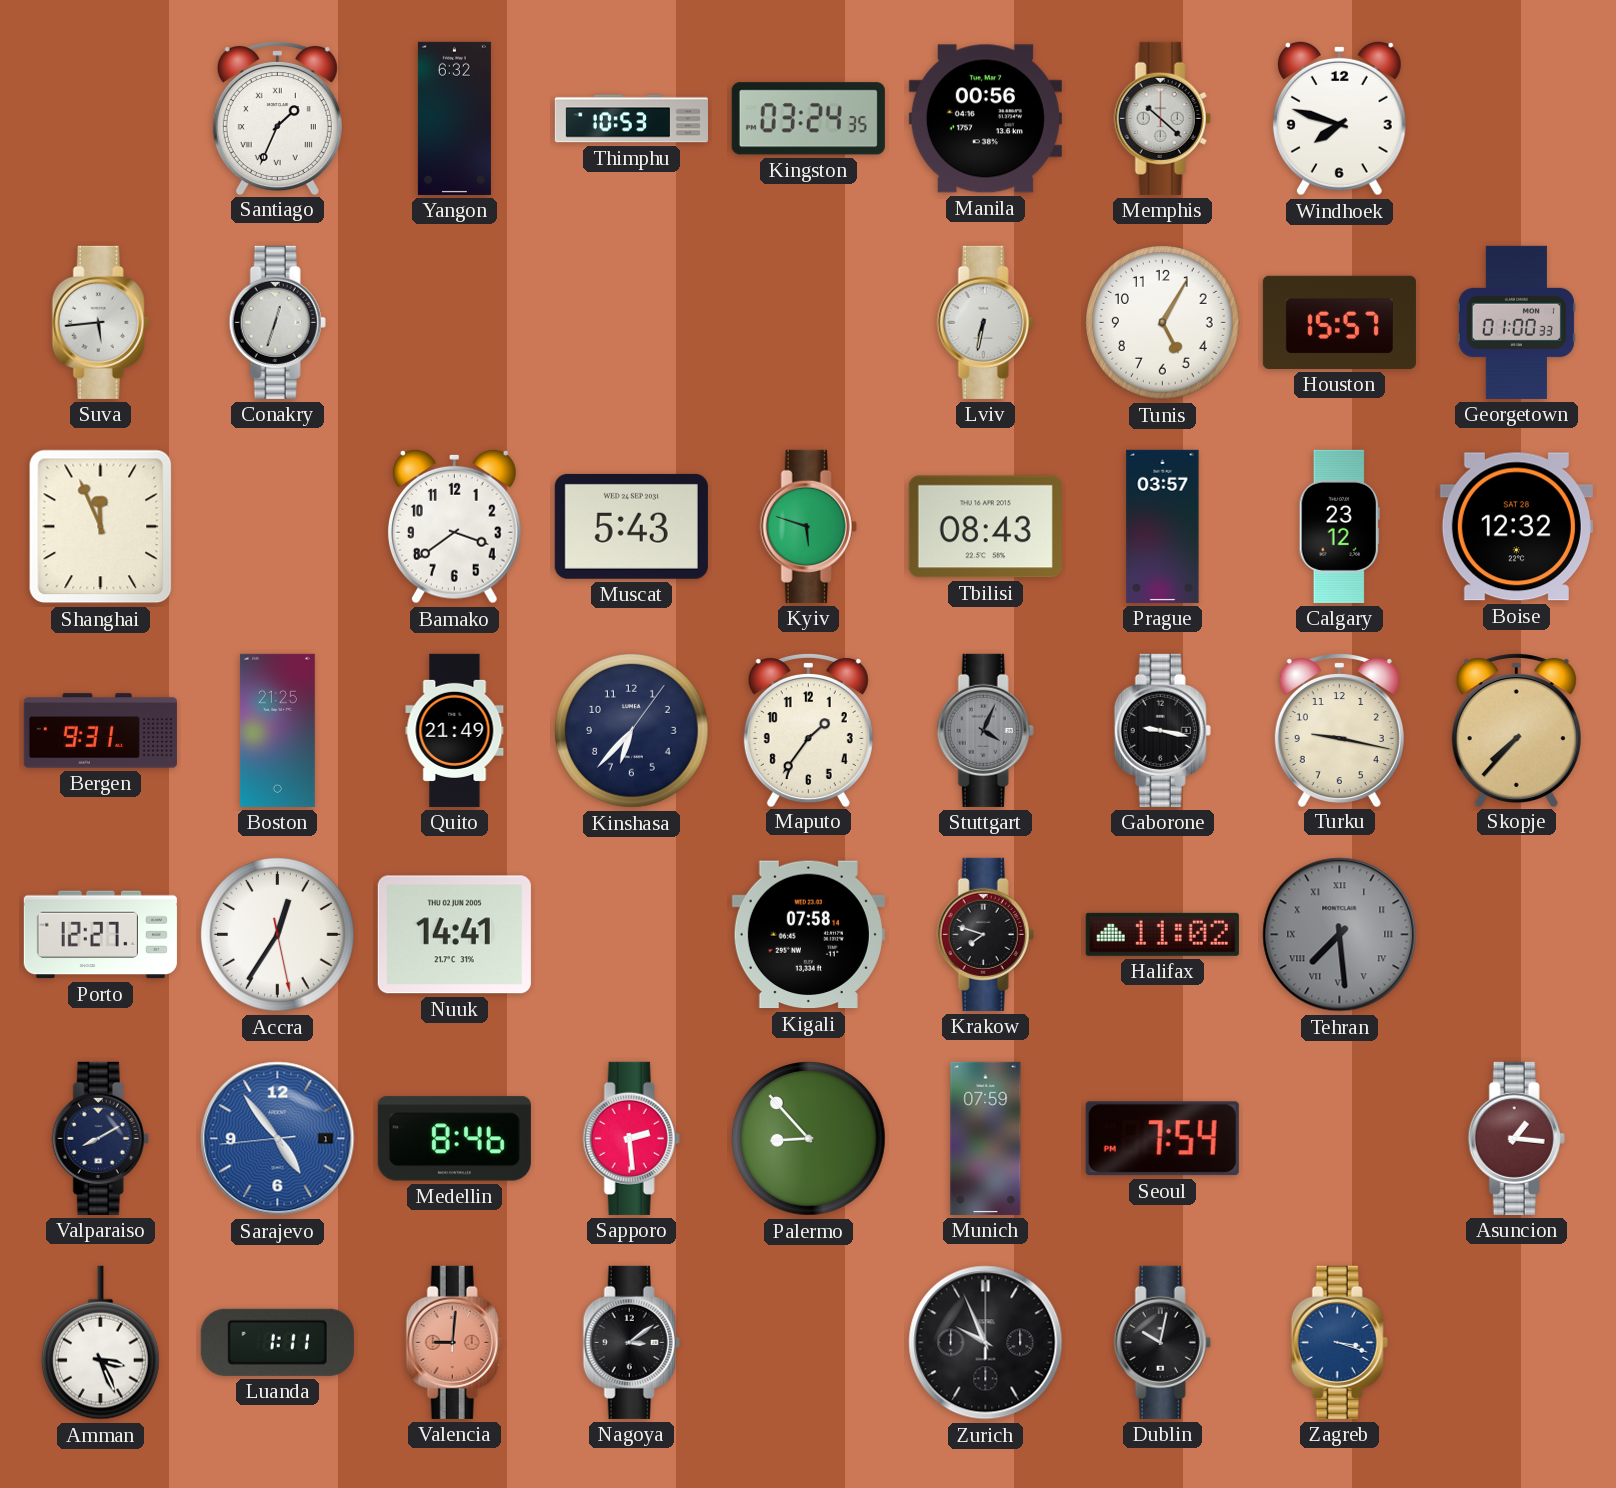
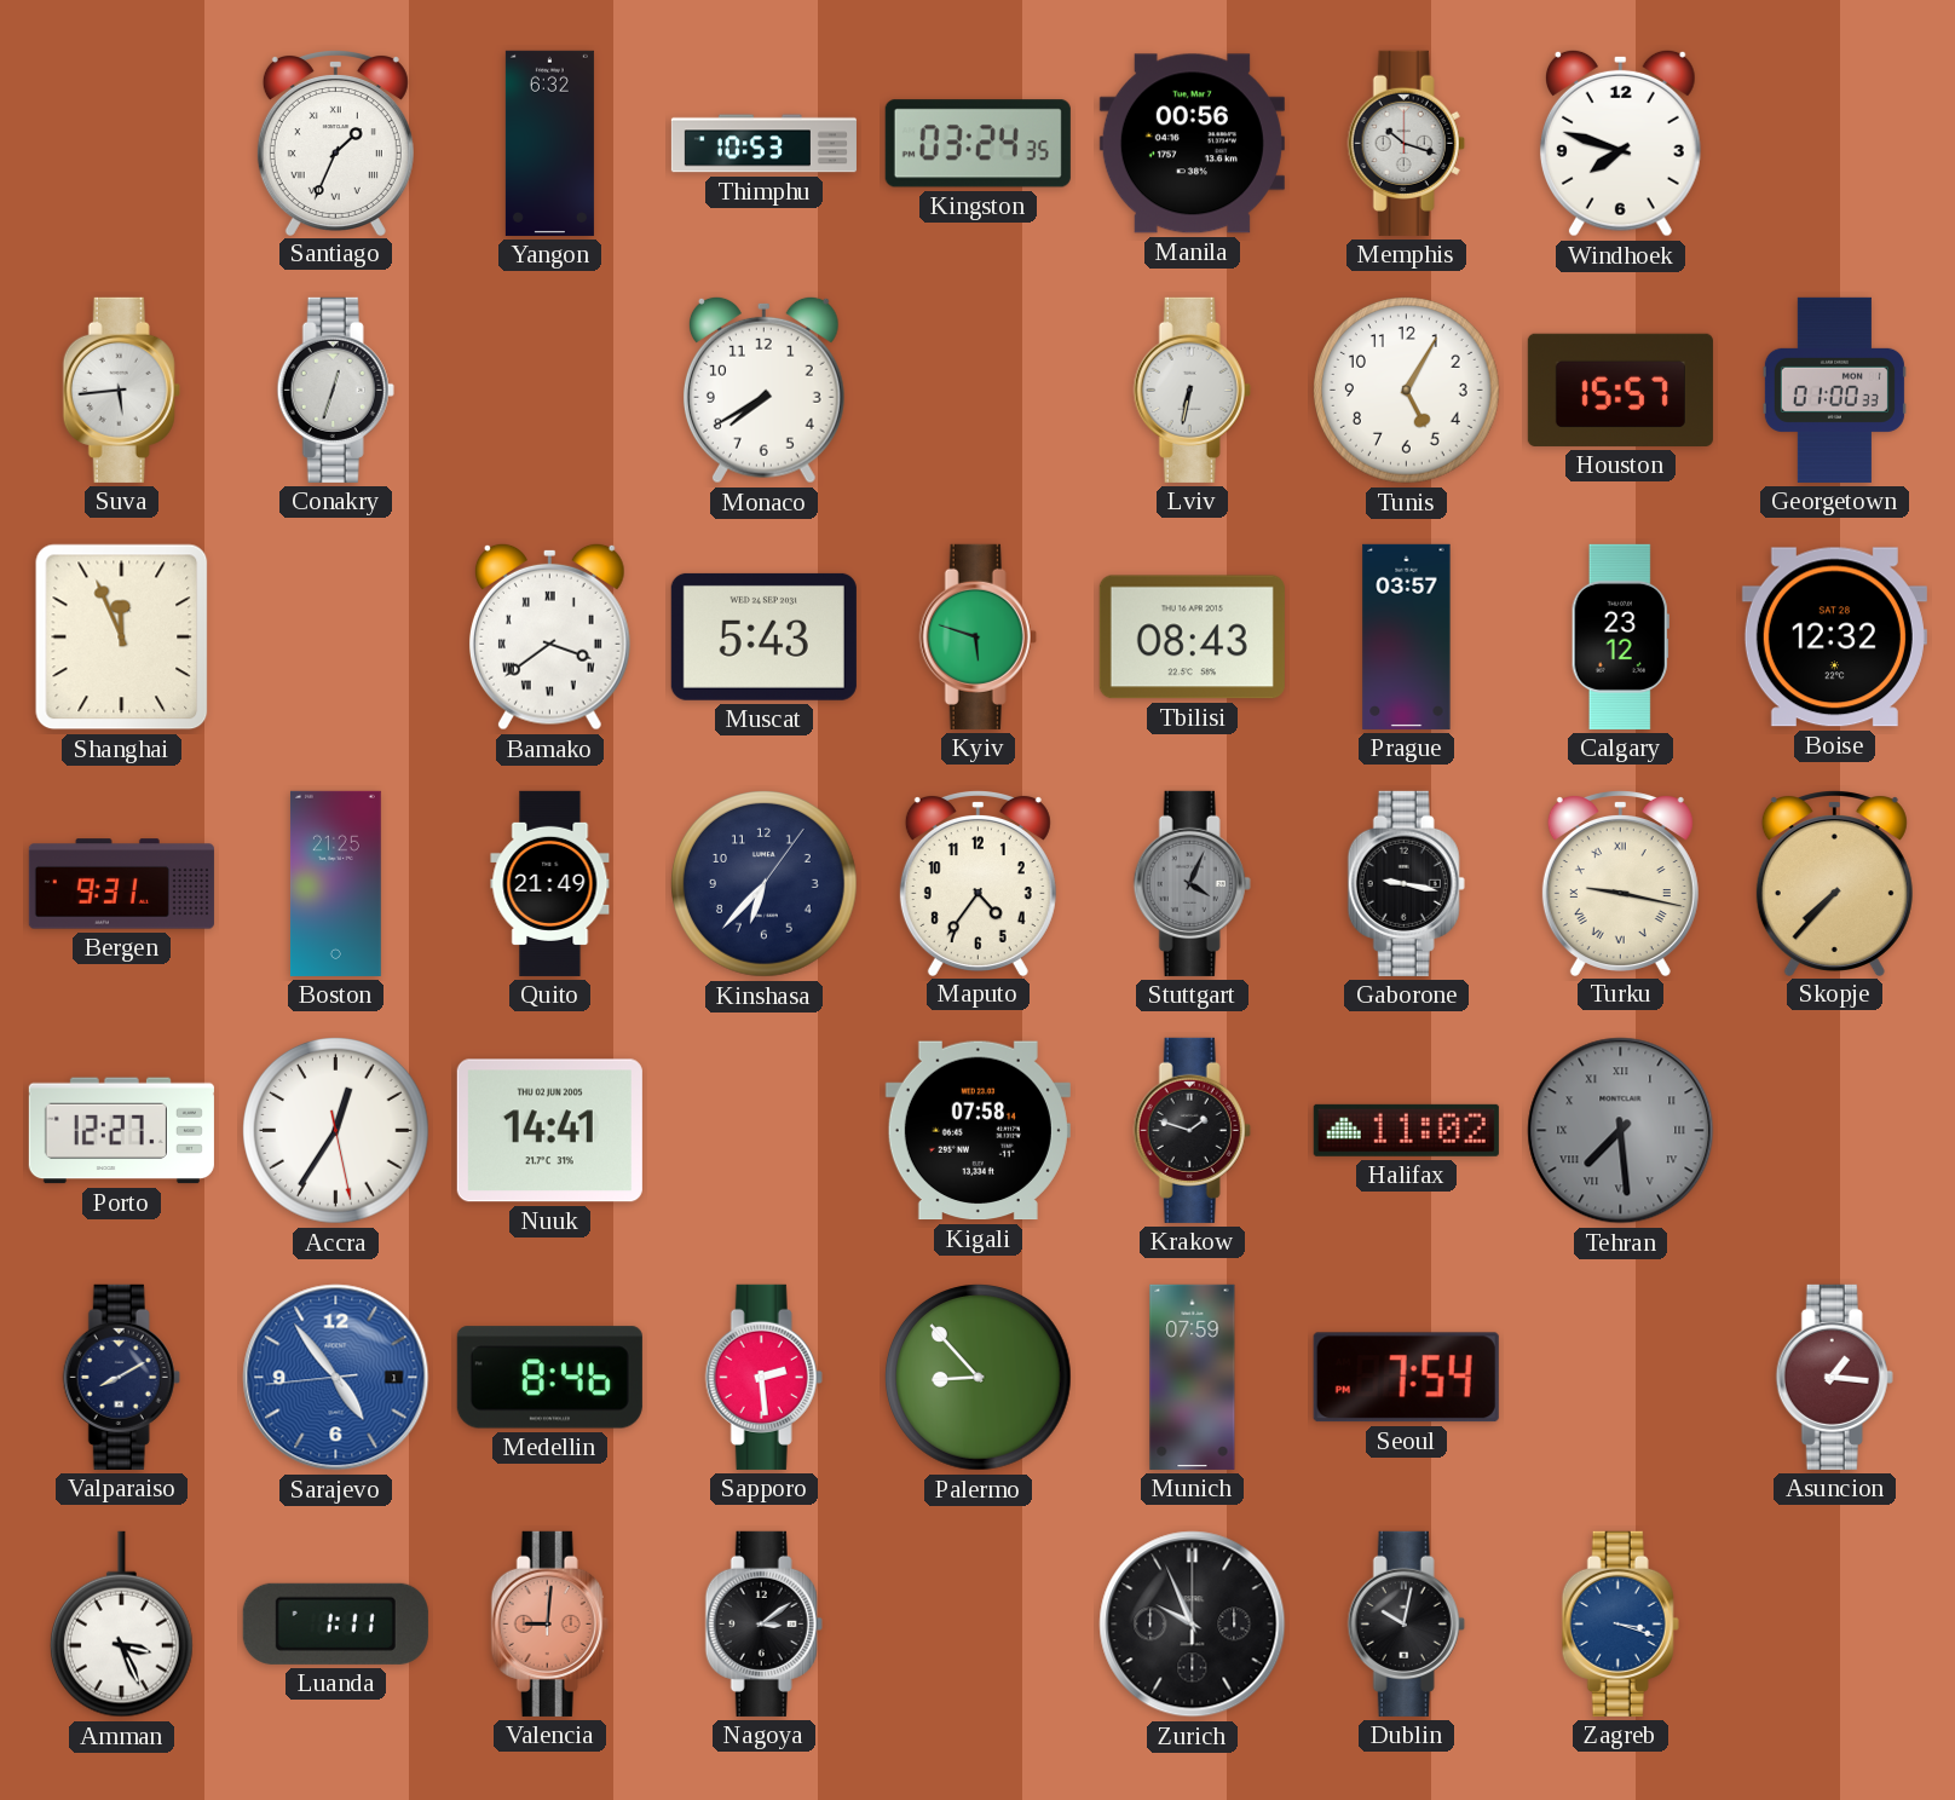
Memphis: 10:22 -> 10:18 (1406, 143)
Monaco: none -> 7:40 (763, 390)
Bamako numerals: Arabic -> Roman (549, 636)
Maputo: 1:36 -> 4:36 (977, 883)
Turku numerals: Arabic -> Roman (1620, 883)
Krakow: 7:48 -> 1:48 (1192, 1130)
